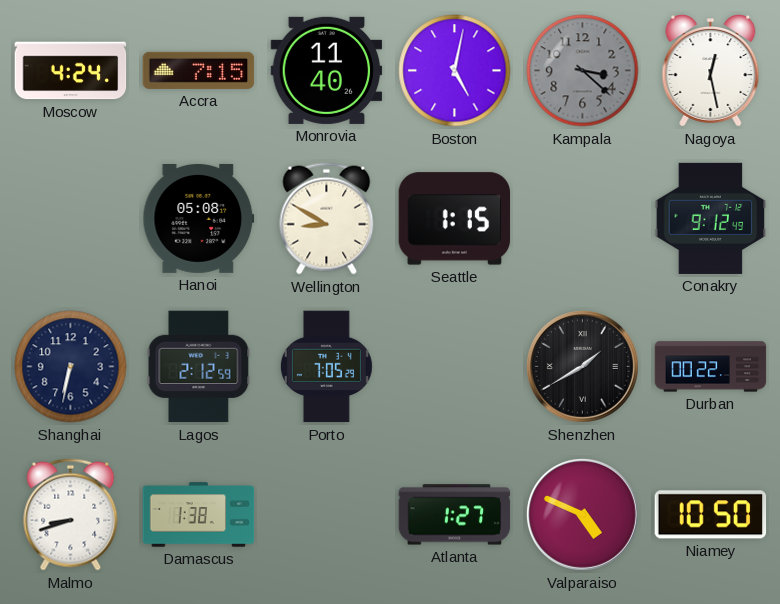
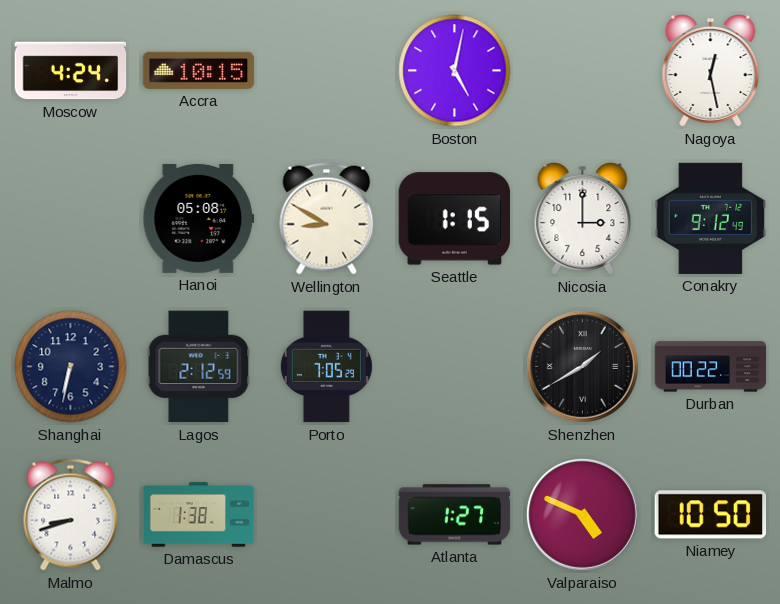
Accra: 7:15 -> 10:15 (199, 70)
Monrovia: 11:40 -> none (327, 70)
Kampala: 3:22 -> none (583, 71)
Nicosia: none -> 3:00 (583, 219)
